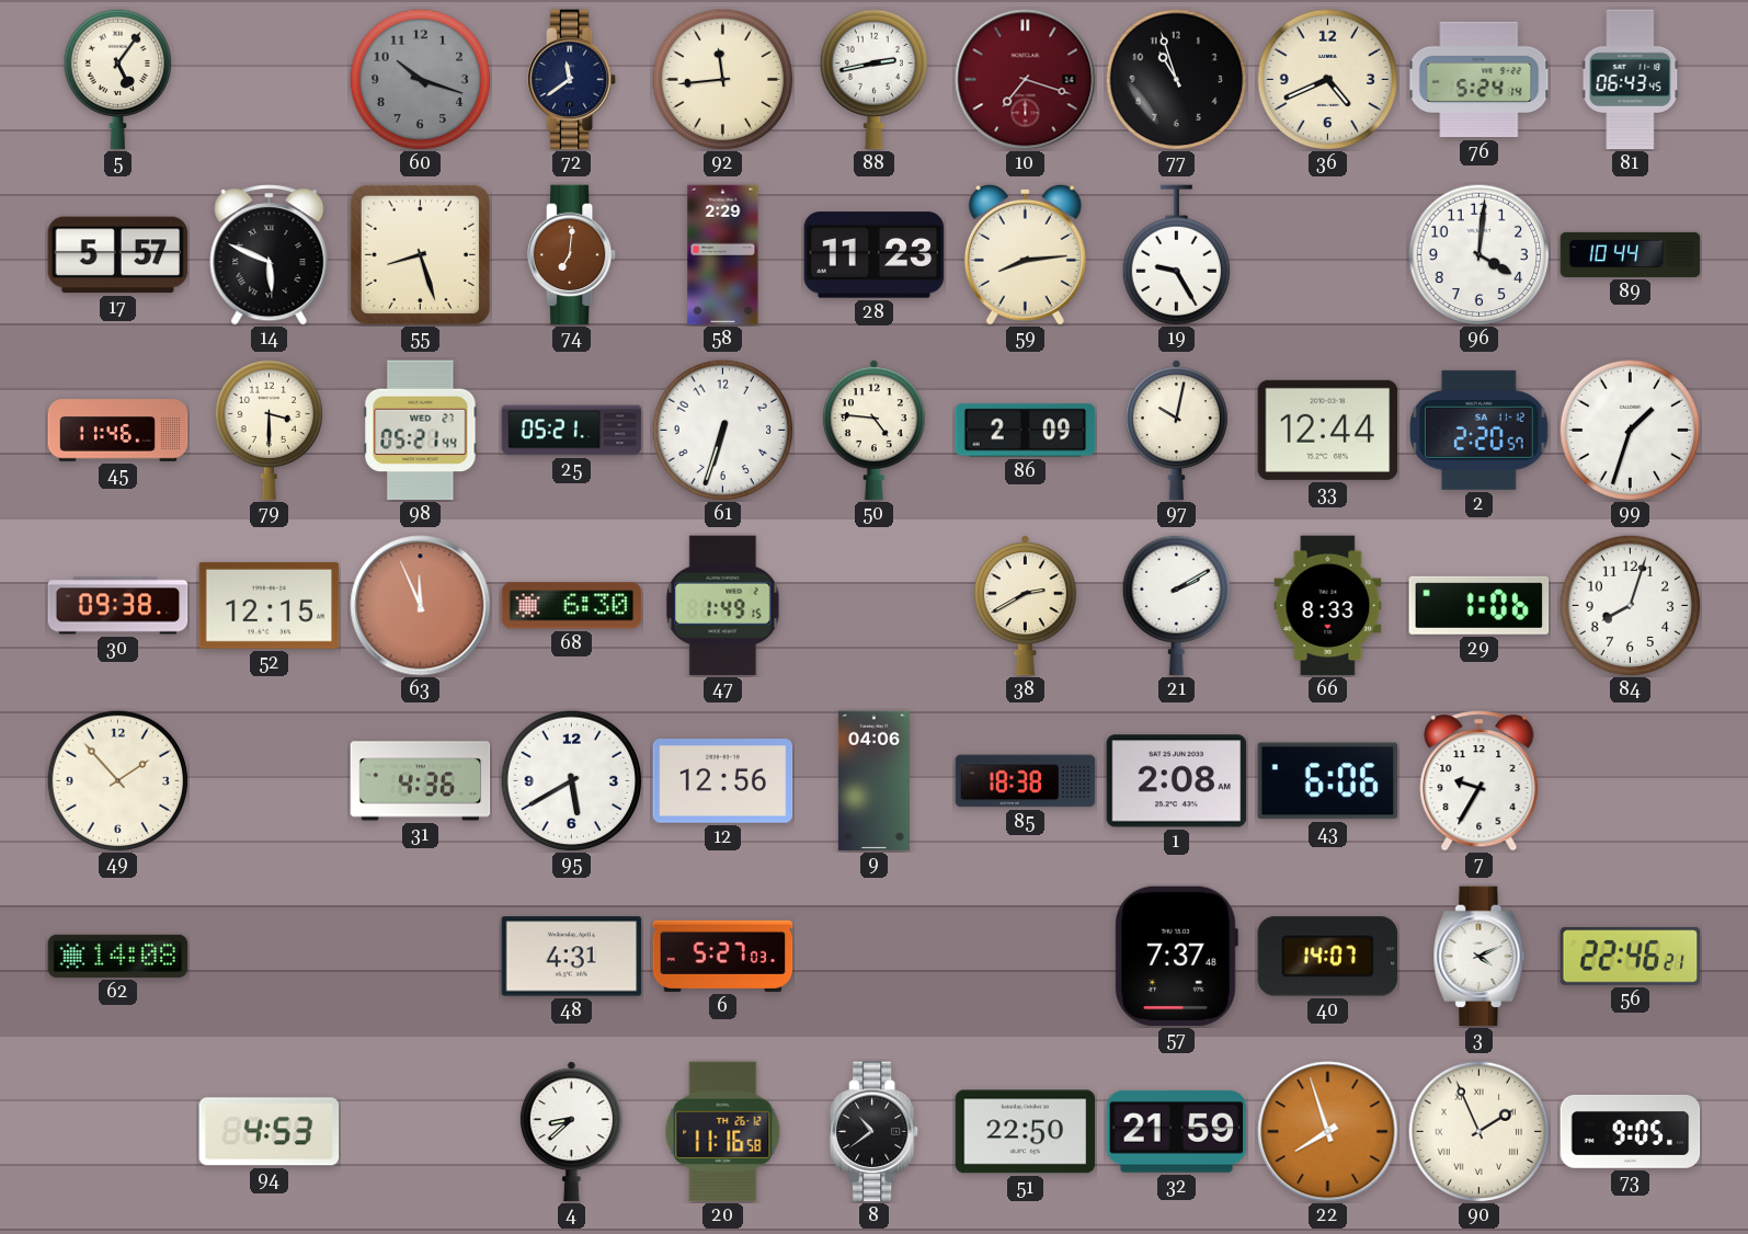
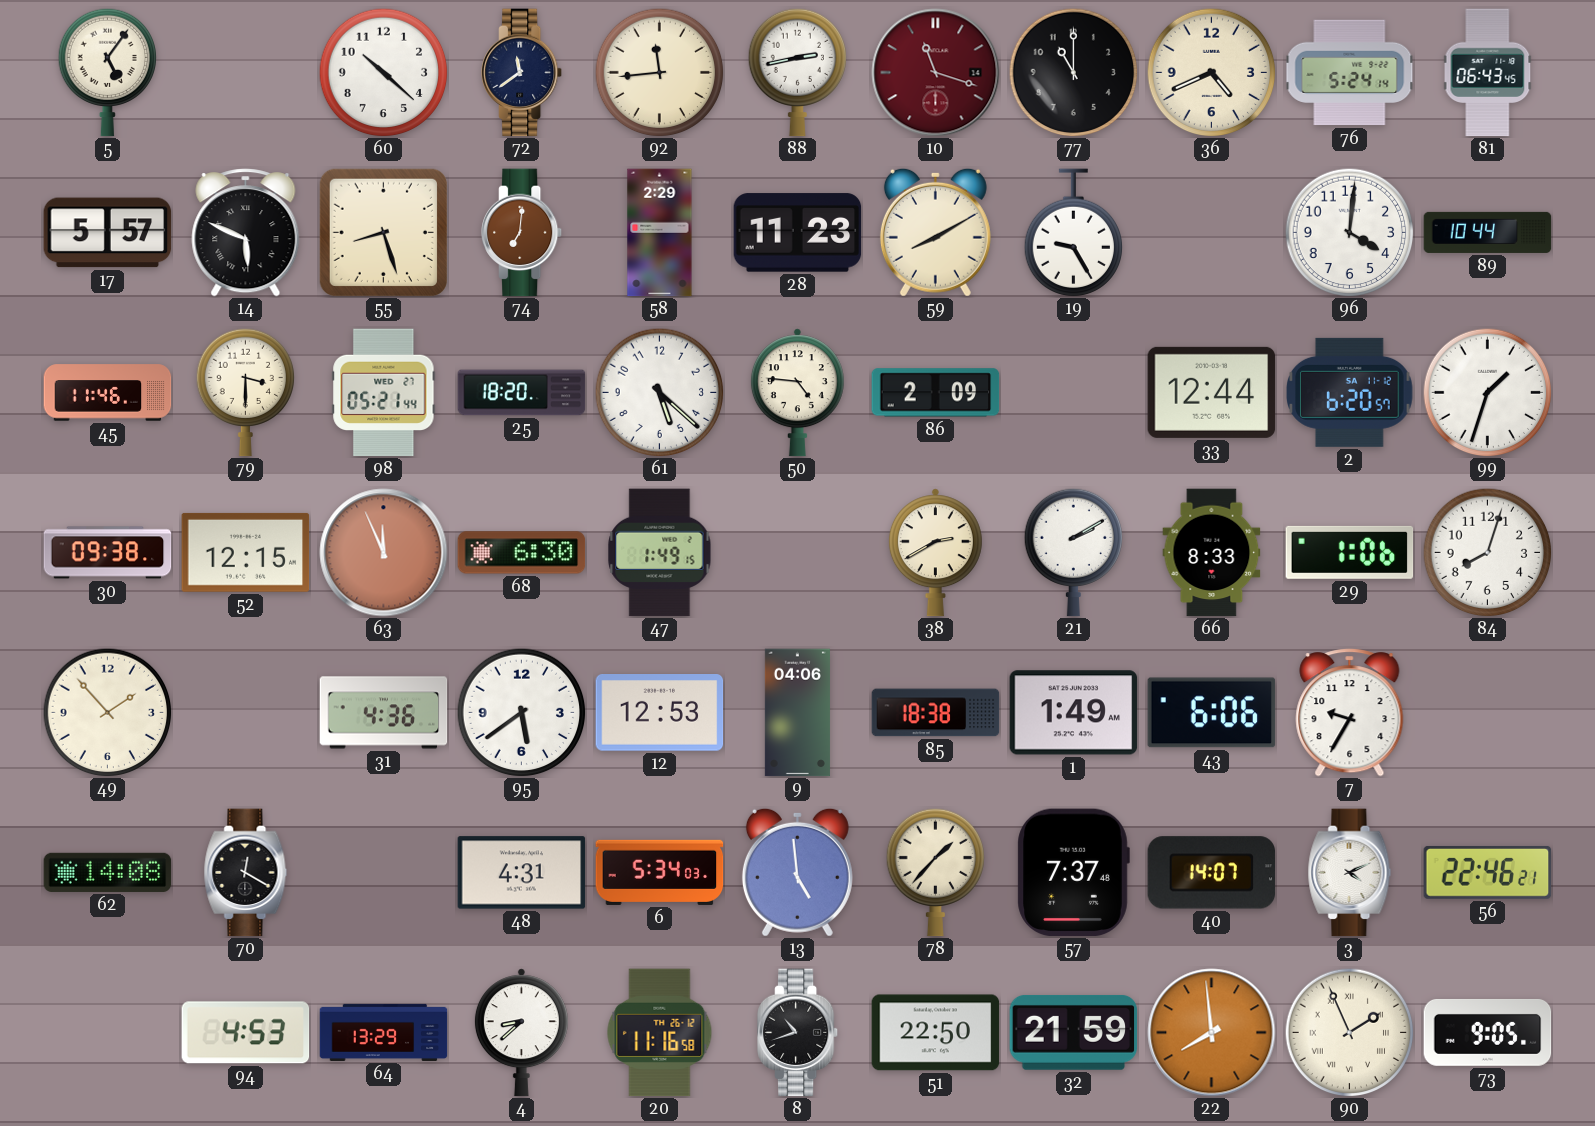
60: 10:18 -> 10:22 (383, 72)
60 dial: grey -> white (383, 72)
10: 7:18 -> 11:18 (936, 73)
77: 10:57 -> 11:00 (1073, 72)
59: 8:14 -> 8:10 (935, 232)
25: 05:21 -> 18:20 (522, 393)
61: 6:33 -> 5:22 (659, 392)
97: 10:02 -> none (1176, 431)
2: 2:20 -> 6:20 (1350, 392)
95: 5:40 -> 5:39 (521, 712)
12: 12:56 -> 12:53 (660, 713)
1: 2:08 -> 1:49 (1074, 713)
70: none -> 12:20 (246, 873)
6: 5:27 -> 5:34 (660, 872)
13: none -> 4:59 (797, 872)
78: none -> 1:37 (935, 872)
64: none -> 13:29 (384, 1032)
8: 10:39 -> 10:42 (799, 1033)
22: 7:57 -> 7:59 (1212, 1033)
